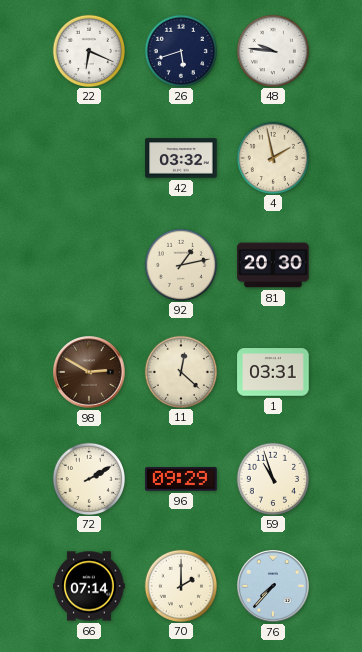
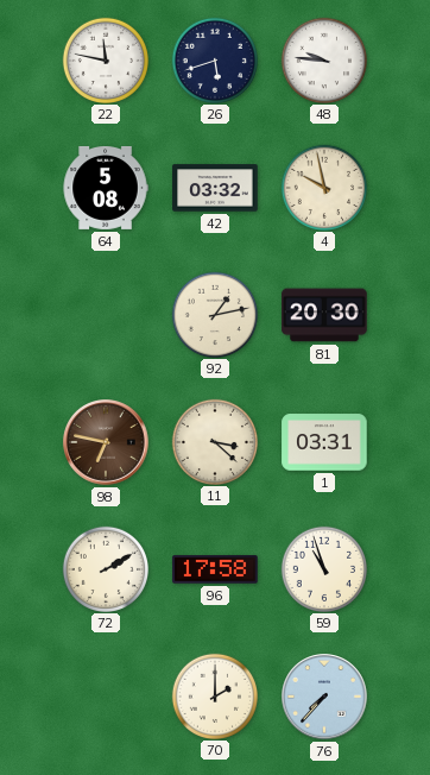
22: 6:19 -> 11:47 (105, 59)
64: none -> 5:08 (106, 188)
4: 1:58 -> 9:58 (323, 187)
98: 2:50 -> 6:47 (106, 442)
11: 12:22 -> 3:22 (214, 441)
96: 09:29 -> 17:58 (215, 569)
66: 07:14 -> none (89, 586)
